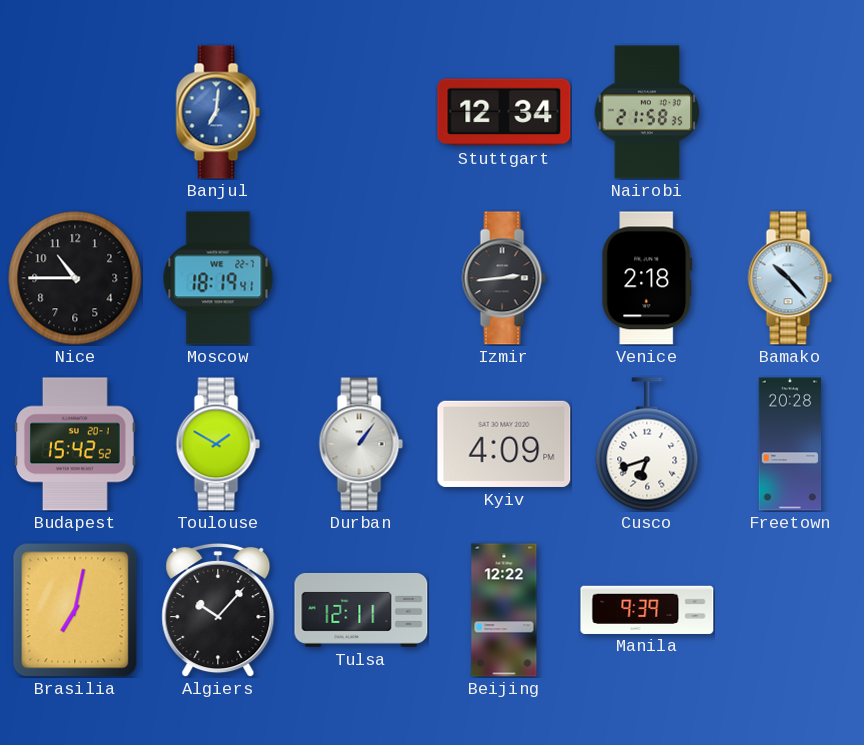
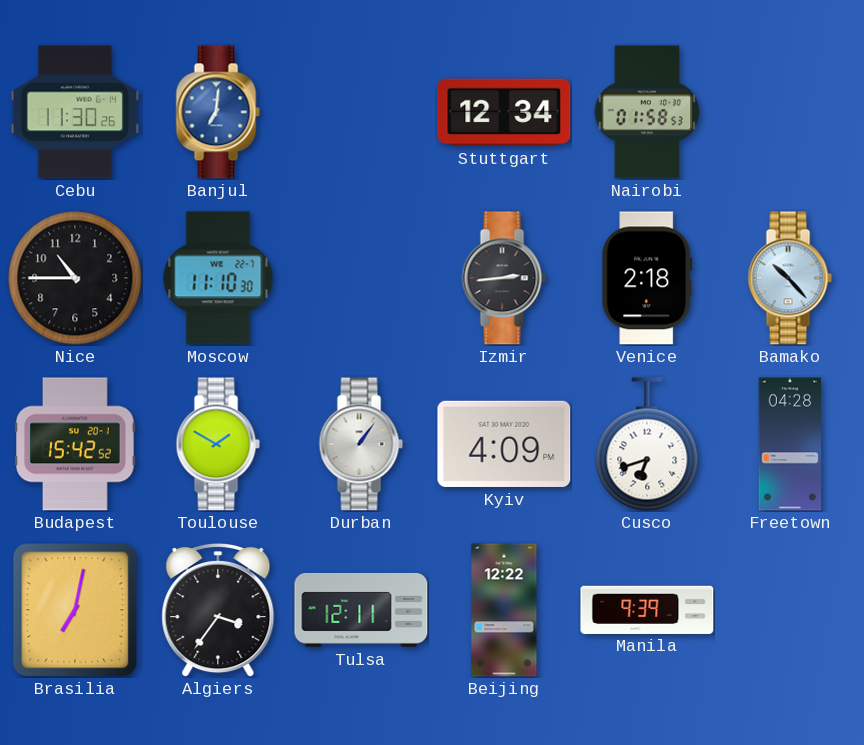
Cebu: none -> 11:30 (75, 112)
Nairobi: 21:58 -> 01:58 (647, 112)
Moscow: 18:19 -> 11:10 (218, 278)
Freetown: 20:28 -> 04:28 (790, 444)
Algiers: 10:07 -> 3:36 (218, 610)
